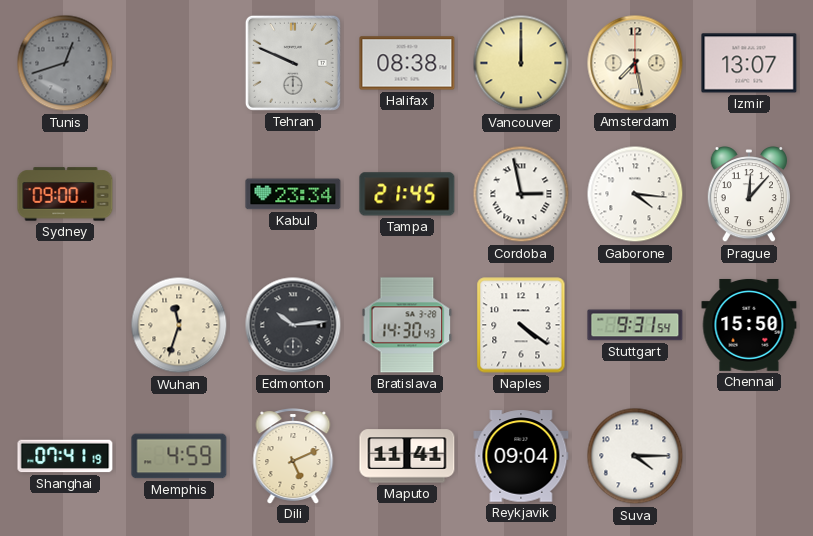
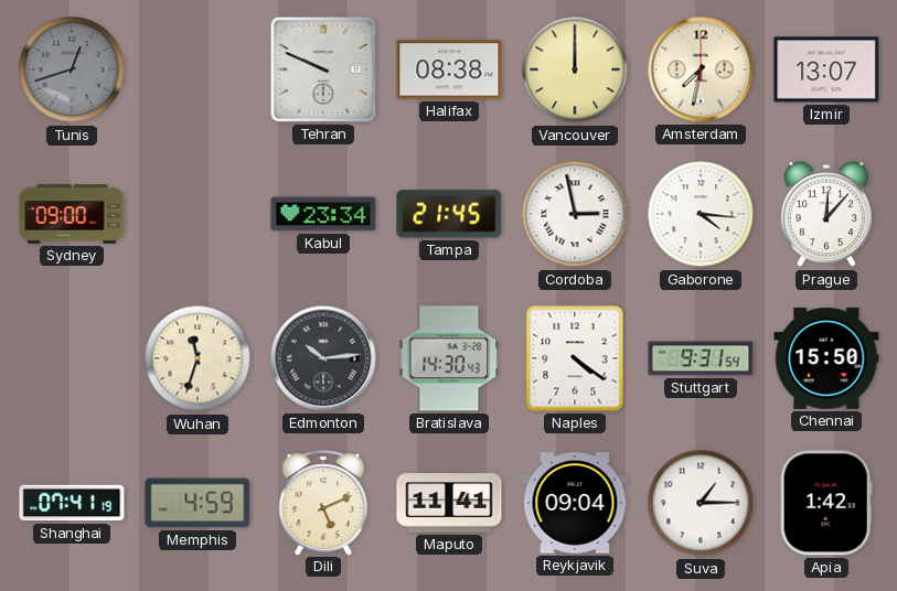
Amsterdam: 7:28 -> 7:32 (701, 69)
Suva: 4:15 -> 1:15 (701, 503)
Apia: none -> 1:42 (826, 503)
